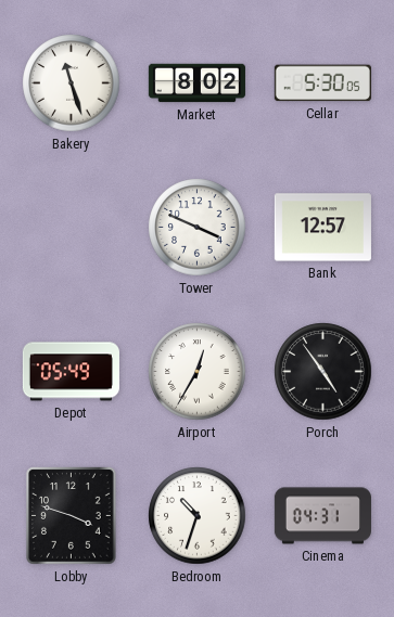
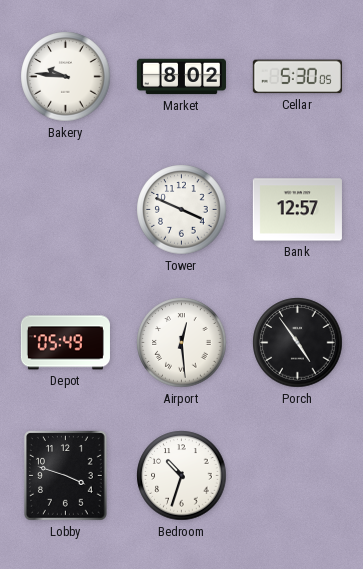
Bakery: 11:27 -> 9:46 (66, 77)
Airport: 12:35 -> 12:29 (182, 343)
Cinema: 04:31 -> none (322, 516)
